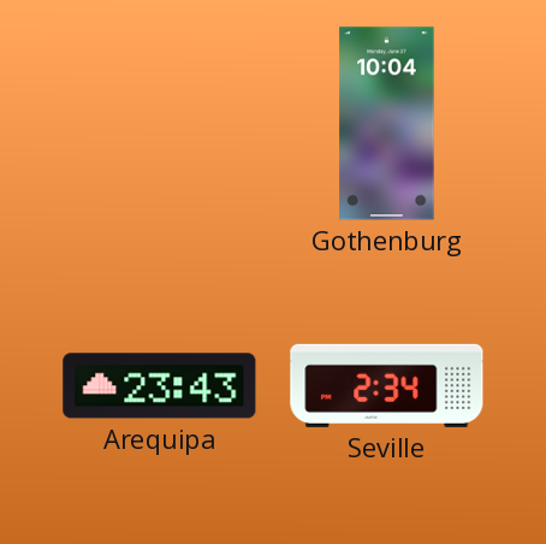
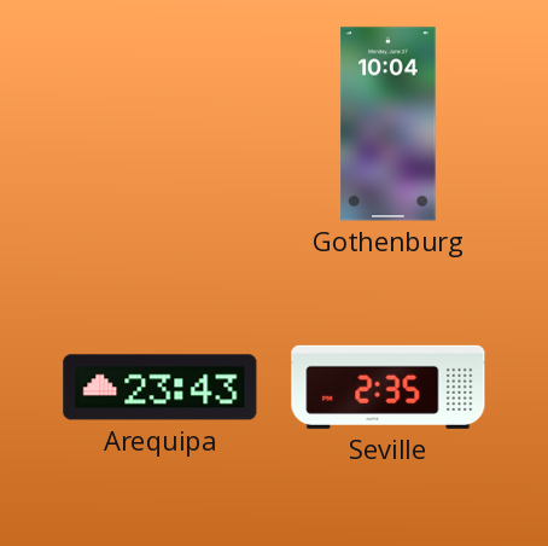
Seville: 2:34 -> 2:35 (389, 387)
